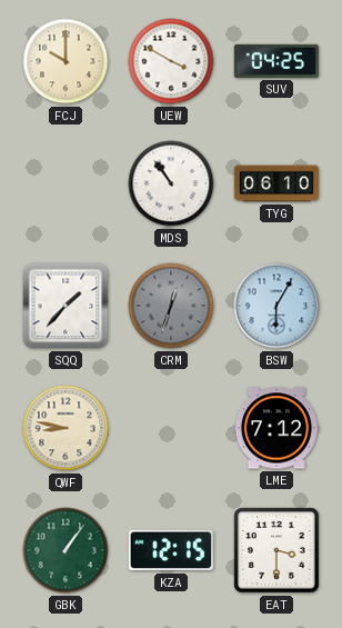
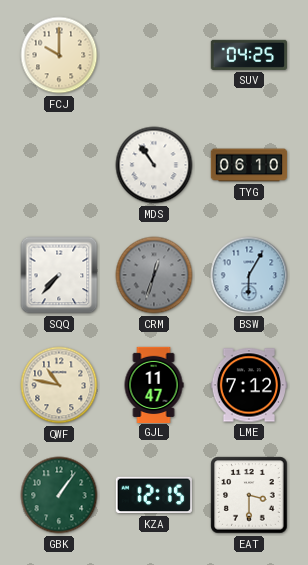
UEW: 3:50 -> none (171, 61)
SQQ: 1:37 -> 7:37 (59, 275)
QWF: 8:47 -> 10:47 (59, 385)
GJL: none -> 11:47 (154, 384)
